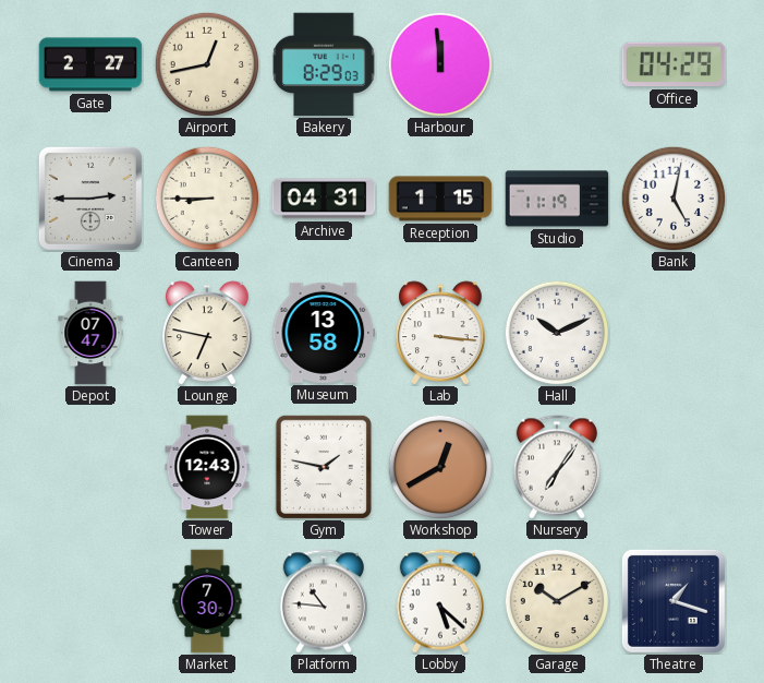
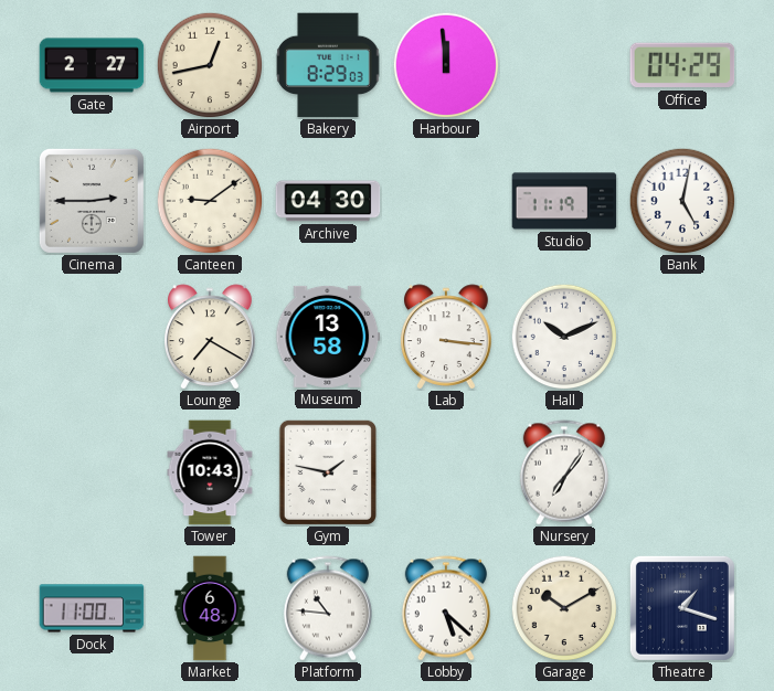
Canteen: 8:45 -> 9:09 (210, 201)
Archive: 04:31 -> 04:30 (328, 201)
Reception: 1:15 -> none (440, 199)
Depot: 07:47 -> none (90, 333)
Lounge: 6:47 -> 7:20 (211, 337)
Tower: 12:43 -> 10:43 (210, 472)
Workshop: 12:40 -> none (440, 467)
Dock: none -> 11:00 (92, 608)
Market: 7:30 -> 6:48 (210, 608)
